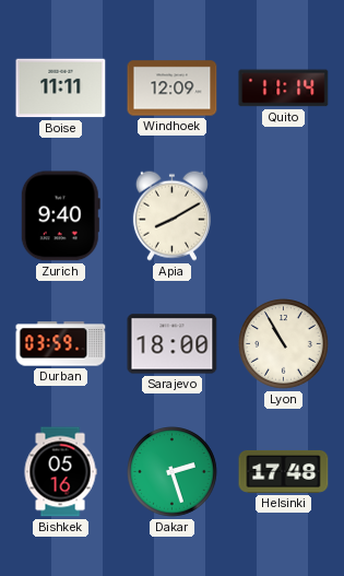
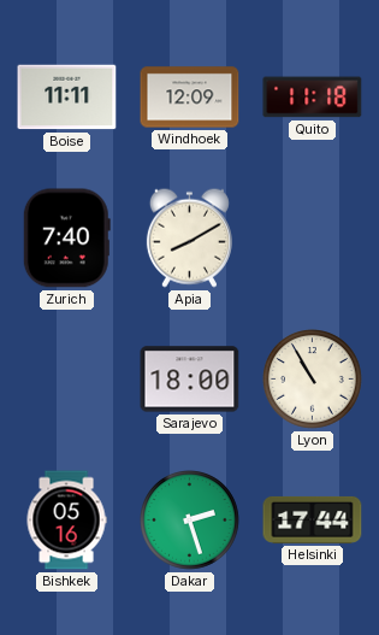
Quito: 11:14 -> 11:18 (313, 98)
Zurich: 9:40 -> 7:40 (66, 239)
Durban: 03:59 -> none (61, 344)
Helsinki: 17:48 -> 17:44 (313, 519)
